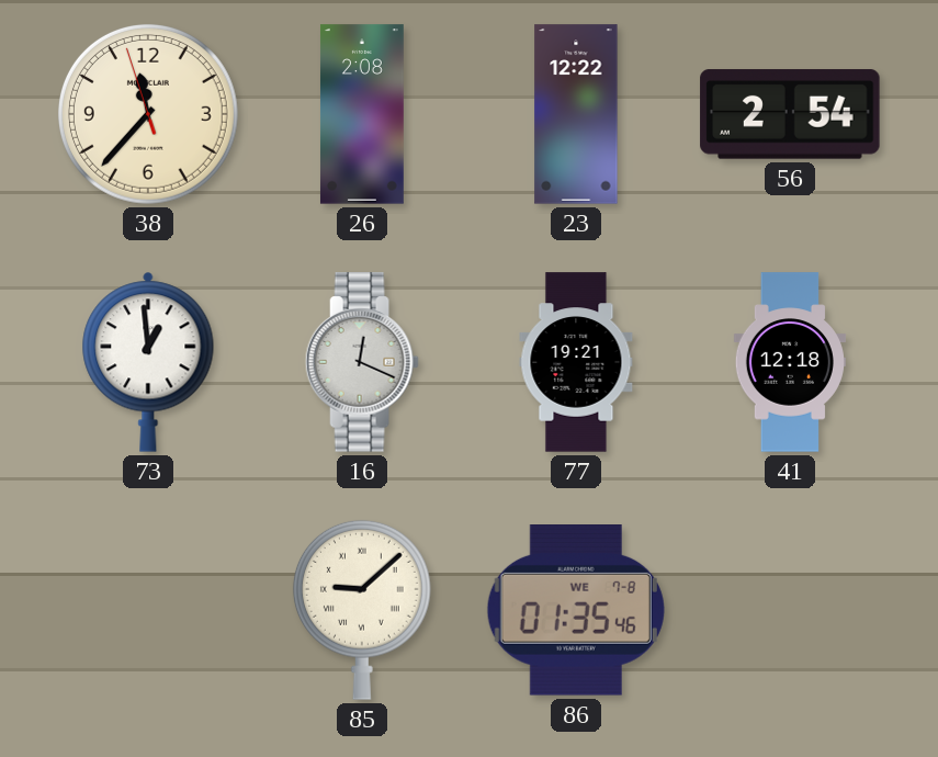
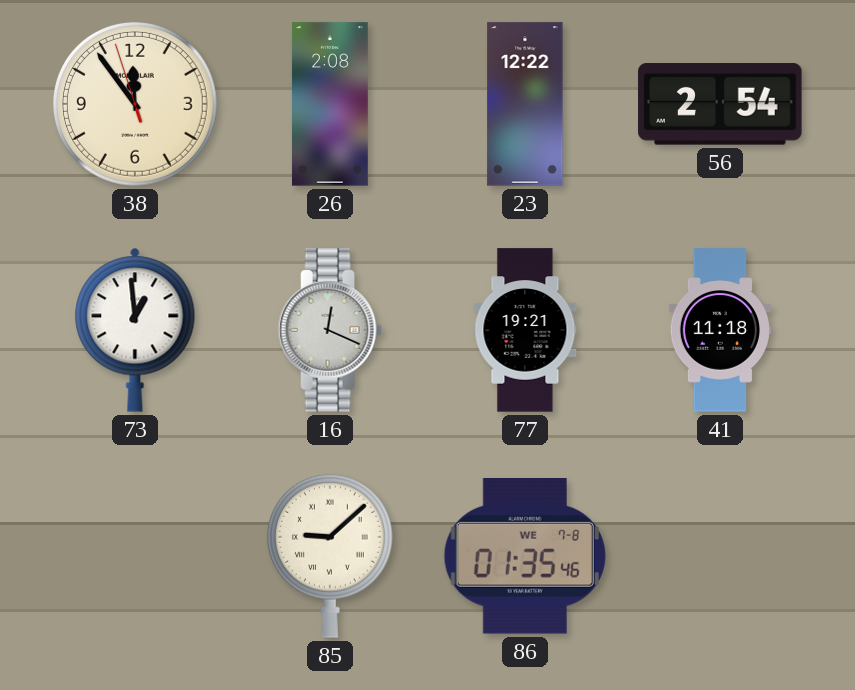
38: 11:36 -> 11:53 (135, 104)
41: 12:18 -> 11:18 (720, 330)
